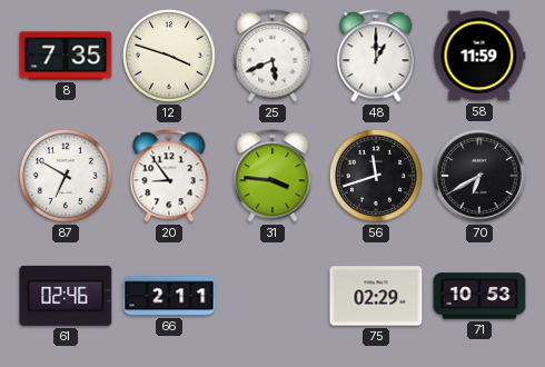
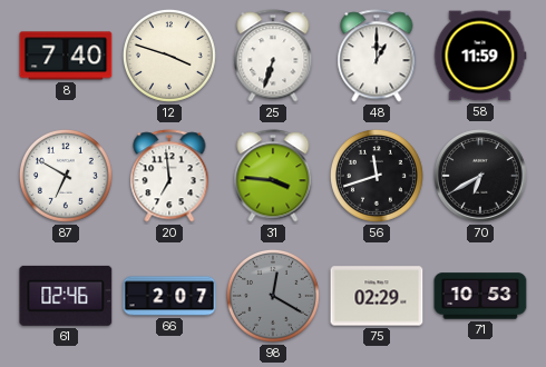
8: 7:35 -> 7:40 (66, 56)
25: 5:41 -> 6:33 (273, 56)
20: 8:54 -> 6:59 (169, 176)
66: 2:11 -> 2:07 (169, 296)
98: none -> 12:20 (273, 296)
